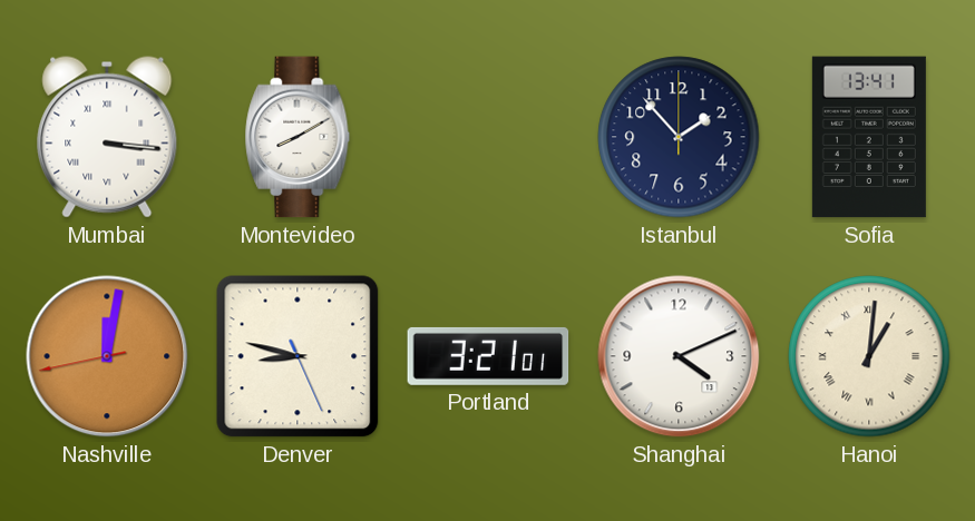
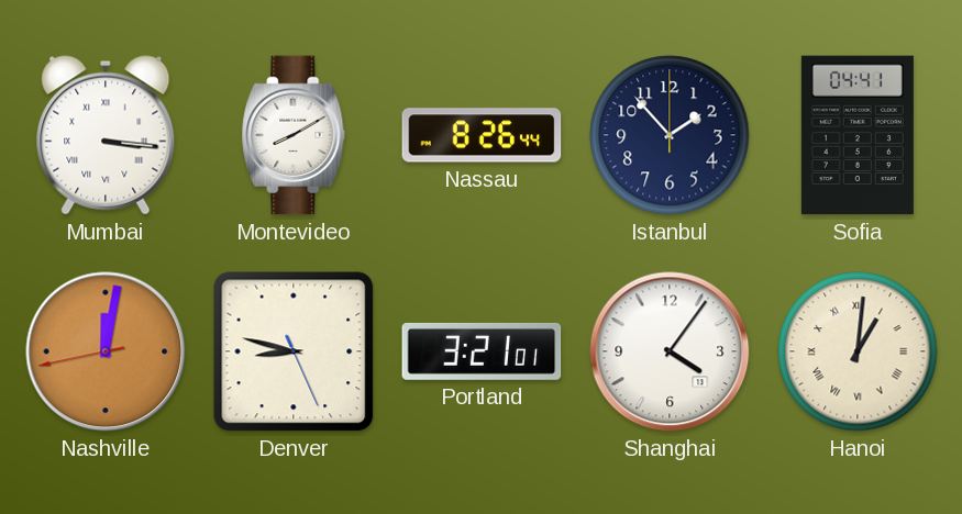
Nassau: none -> 8:26 (482, 135)
Sofia: 13:41 -> 04:41 (858, 135)
Shanghai: 4:11 -> 4:06 (670, 351)
